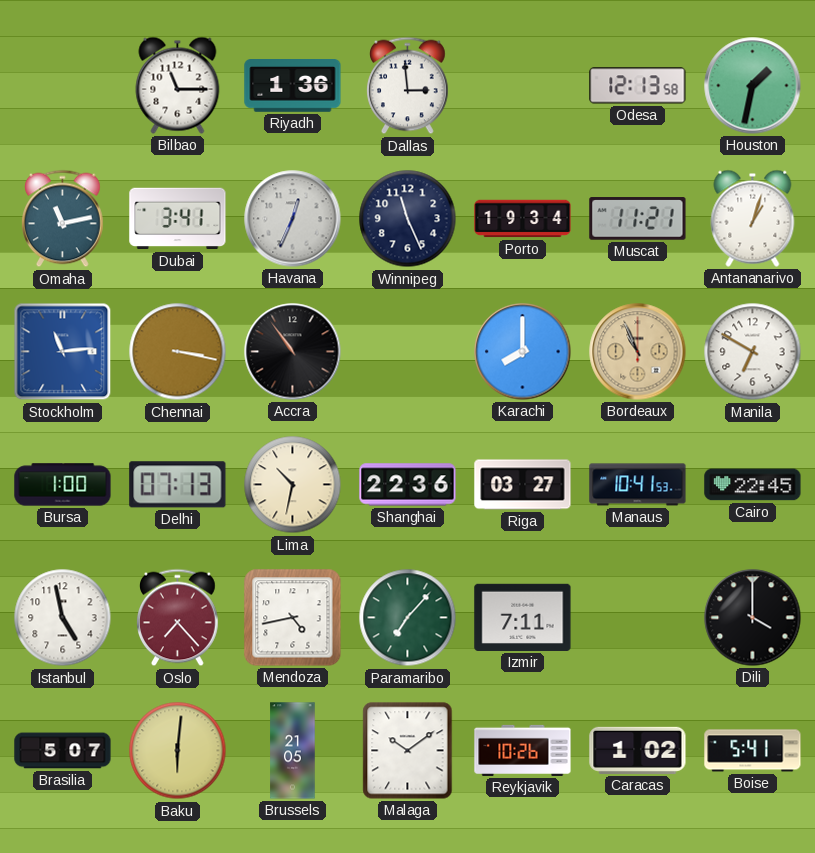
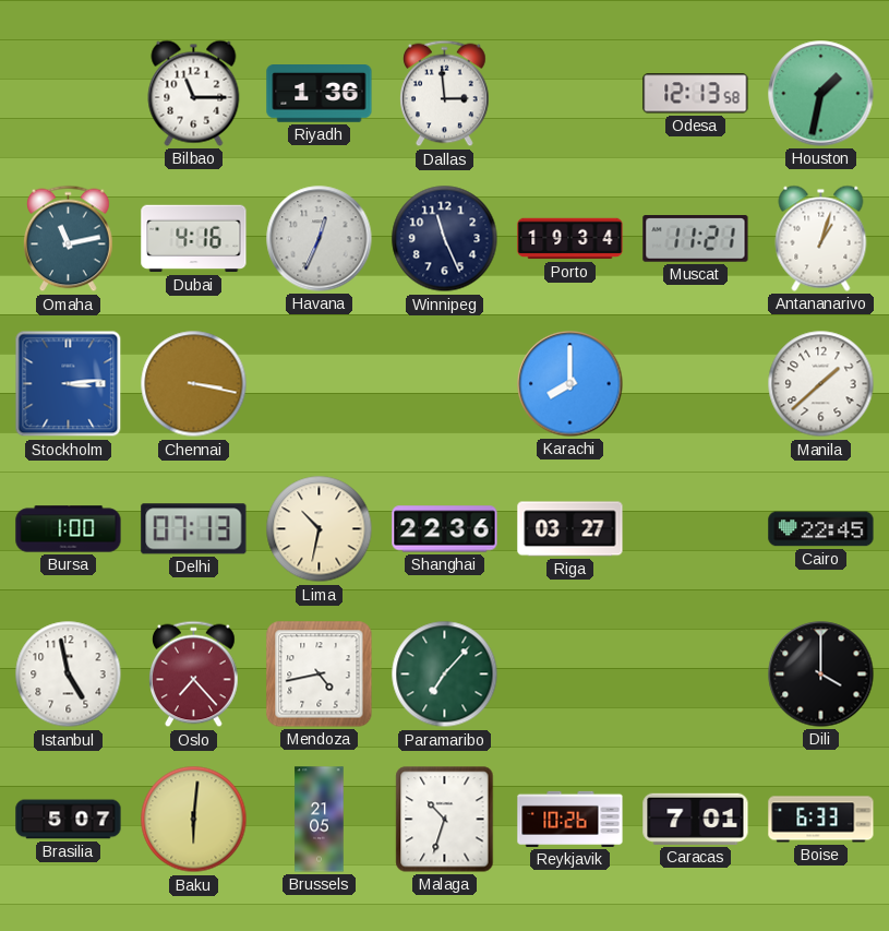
Dubai: 3:41 -> 4:16 (194, 239)
Stockholm: 11:14 -> 3:14 (69, 384)
Accra: 10:54 -> none (293, 352)
Bordeaux: 10:56 -> none (638, 352)
Manila: 6:50 -> 1:38 (821, 384)
Manaus: 10:41 -> none (638, 485)
Izmir: 7:11 -> none (523, 617)
Malaga: 10:09 -> 10:33 (445, 820)
Caracas: 1:02 -> 7:01 (696, 819)
Boise: 5:41 -> 6:33 (821, 820)
